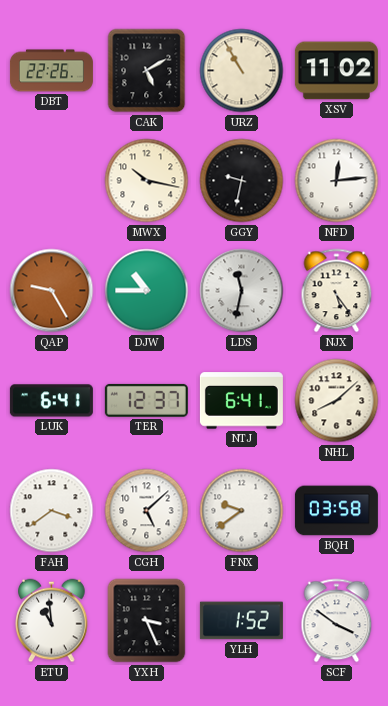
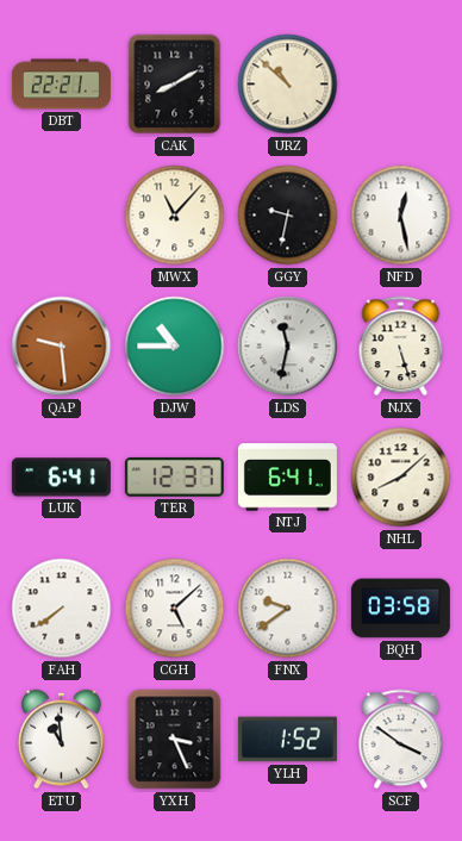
DBT: 22:26 -> 22:21 (61, 85)
CAK: 5:10 -> 8:10 (175, 85)
URZ: 10:55 -> 10:52 (288, 85)
XSV: 11:02 -> none (336, 71)
MWX: 10:17 -> 11:07 (175, 216)
NFD: 12:14 -> 12:28 (401, 216)
QAP: 9:25 -> 9:29 (62, 347)
NJX: 5:24 -> 5:27 (401, 347)
FAH: 3:39 -> 7:39 (62, 609)
